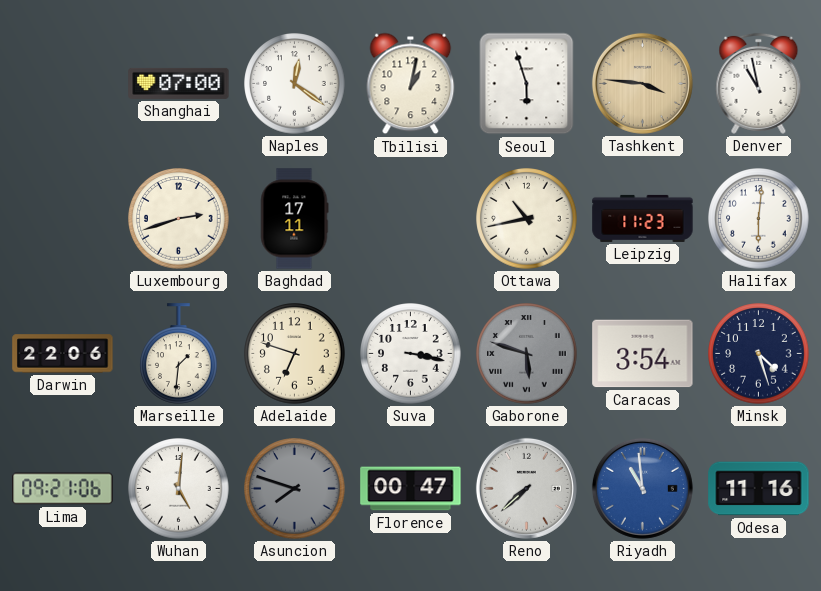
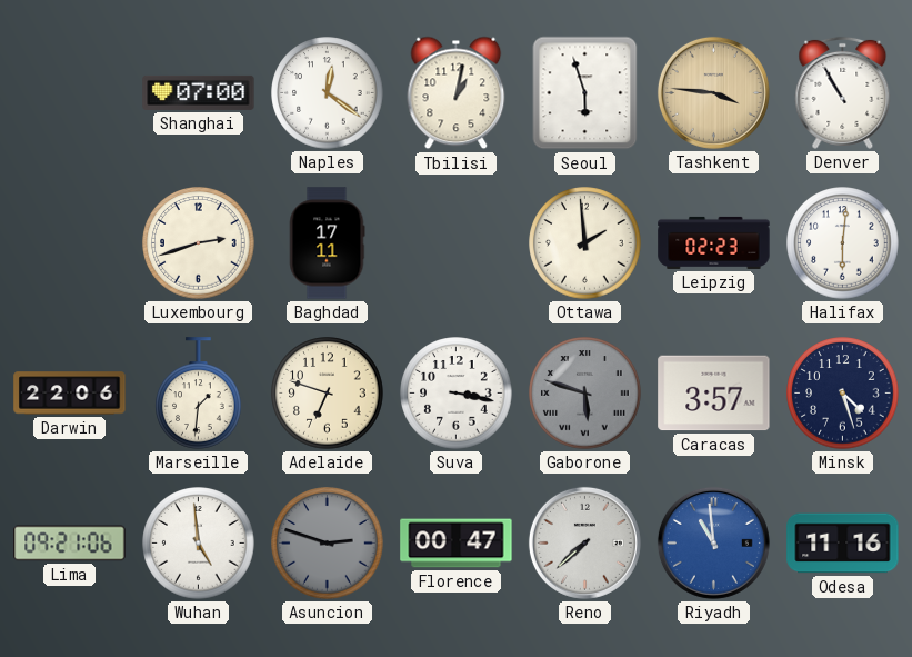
Denver: 10:58 -> 10:55 (843, 92)
Ottawa: 10:43 -> 1:59 (585, 243)
Leipzig: 11:23 -> 02:23 (714, 242)
Caracas: 3:54 -> 3:57 (714, 394)
Wuhan: 5:01 -> 4:59 (199, 544)
Asuncion: 7:48 -> 2:48 (328, 544)
